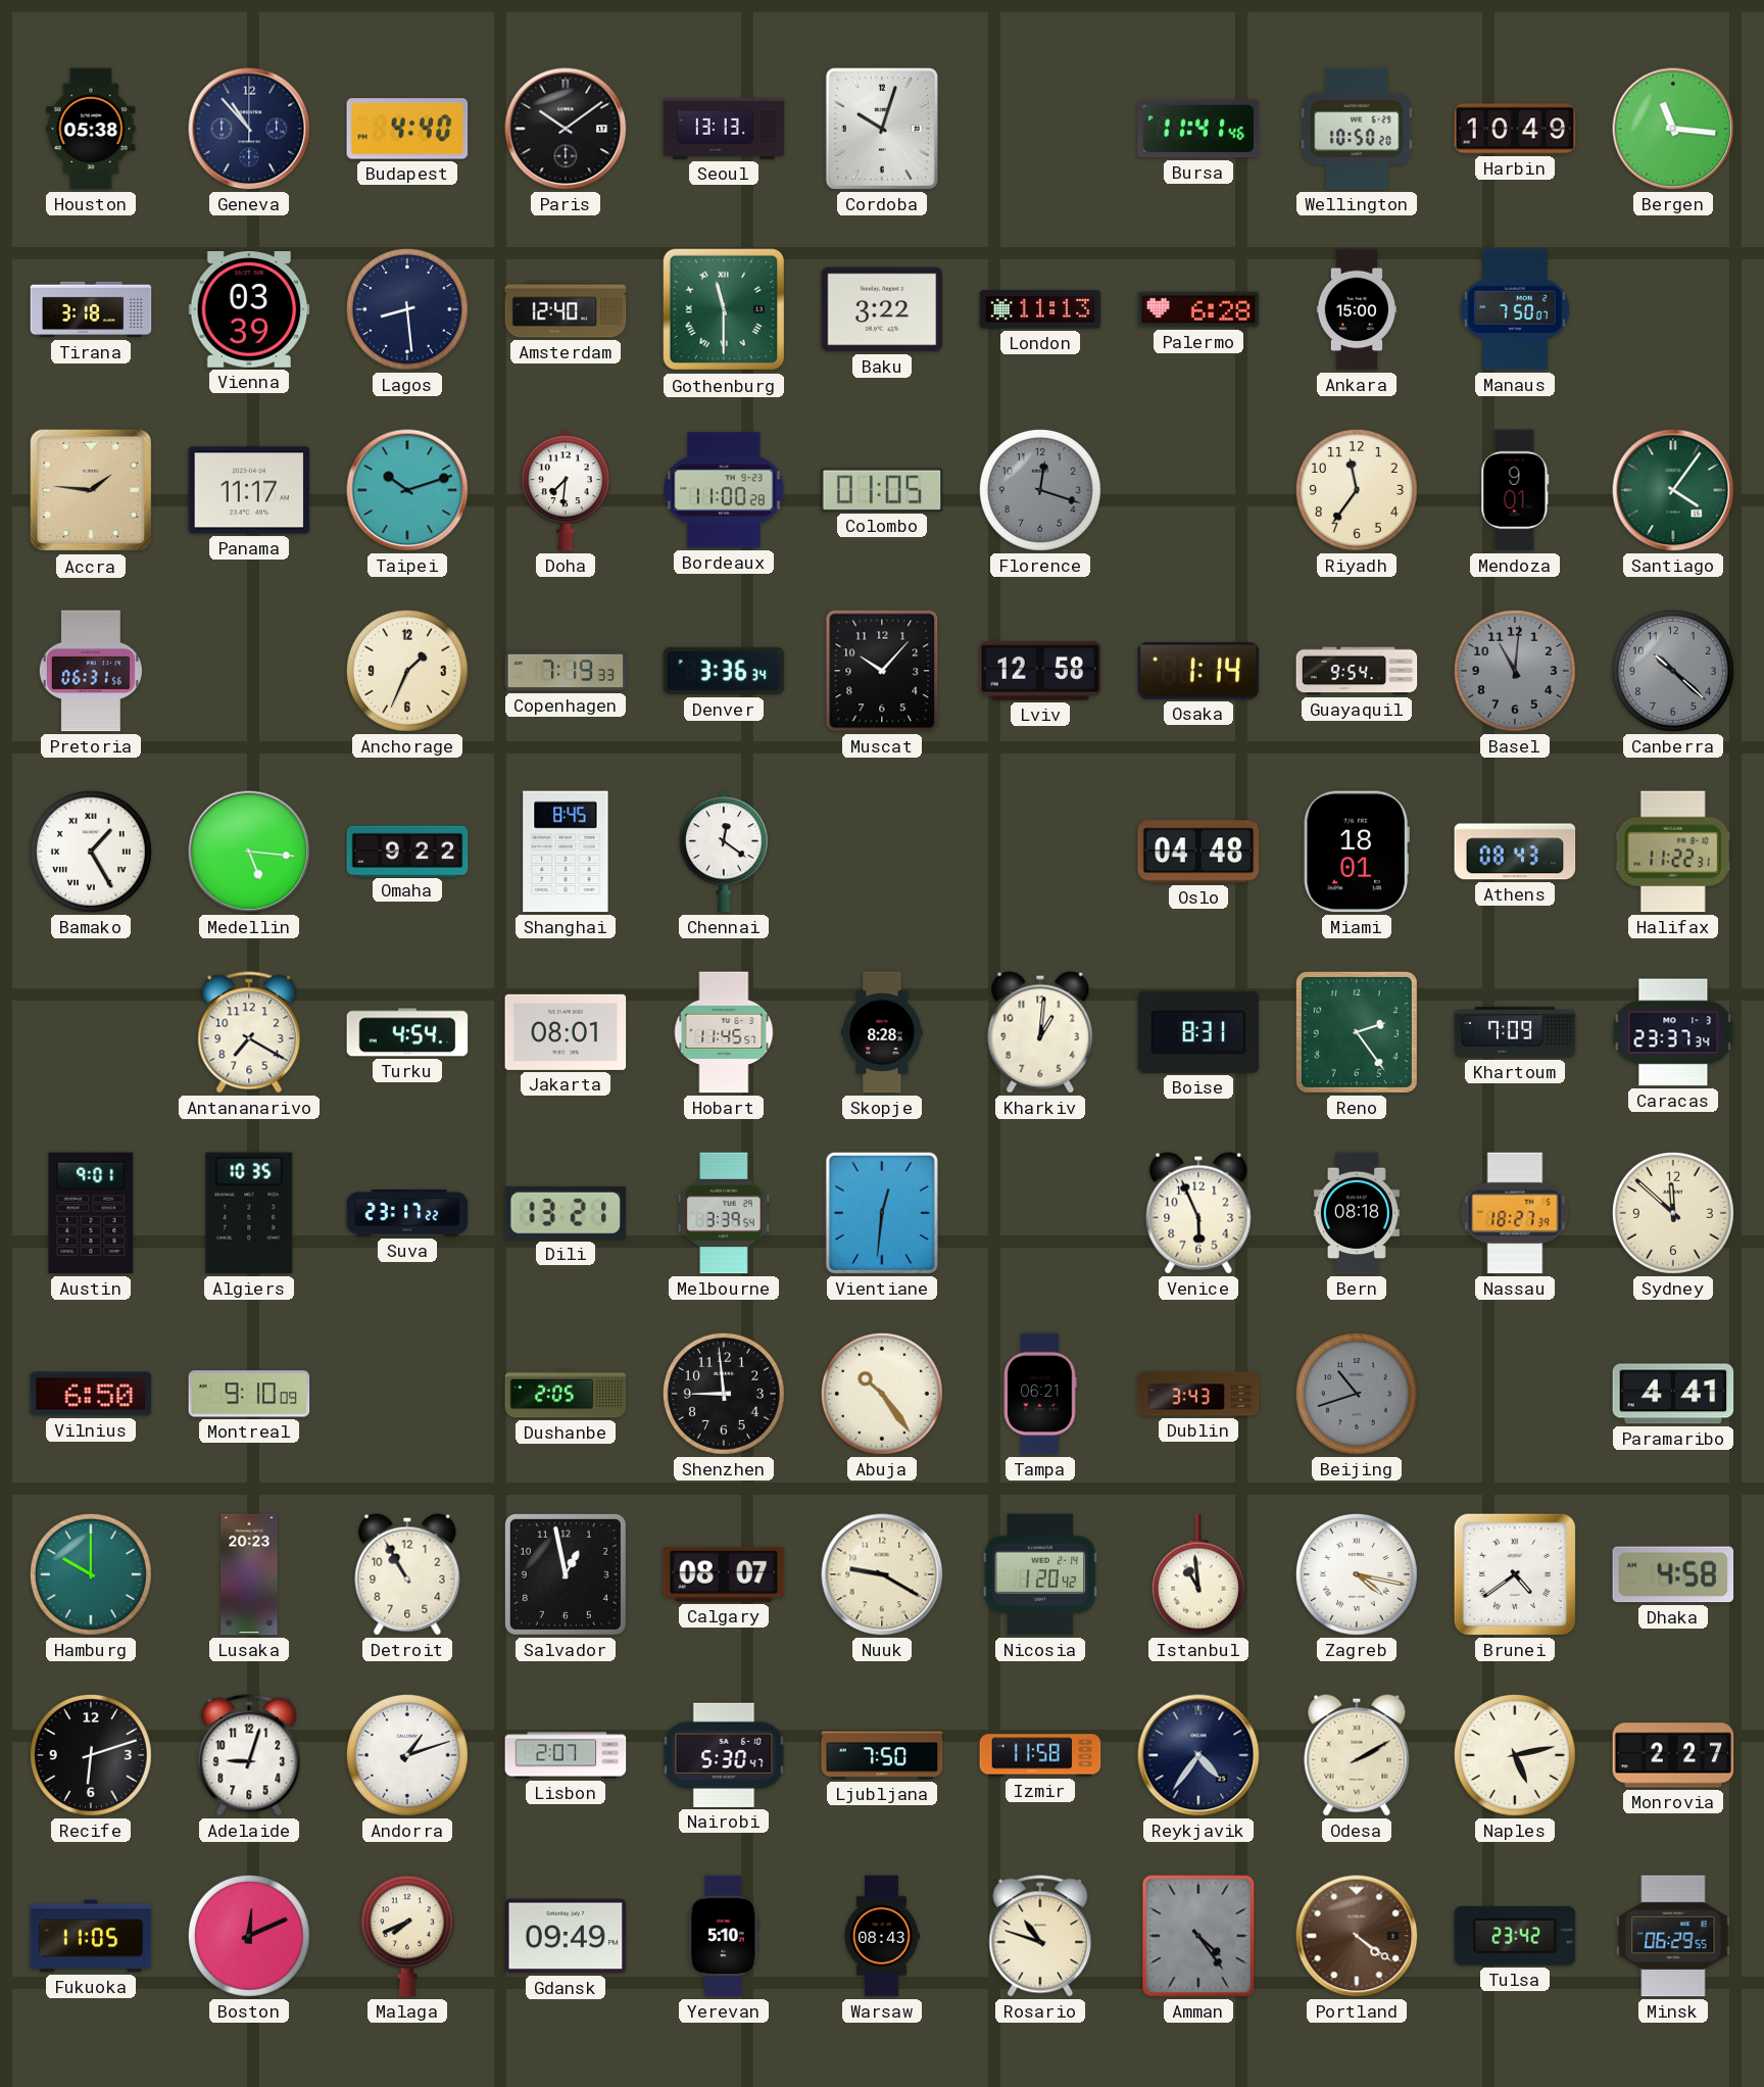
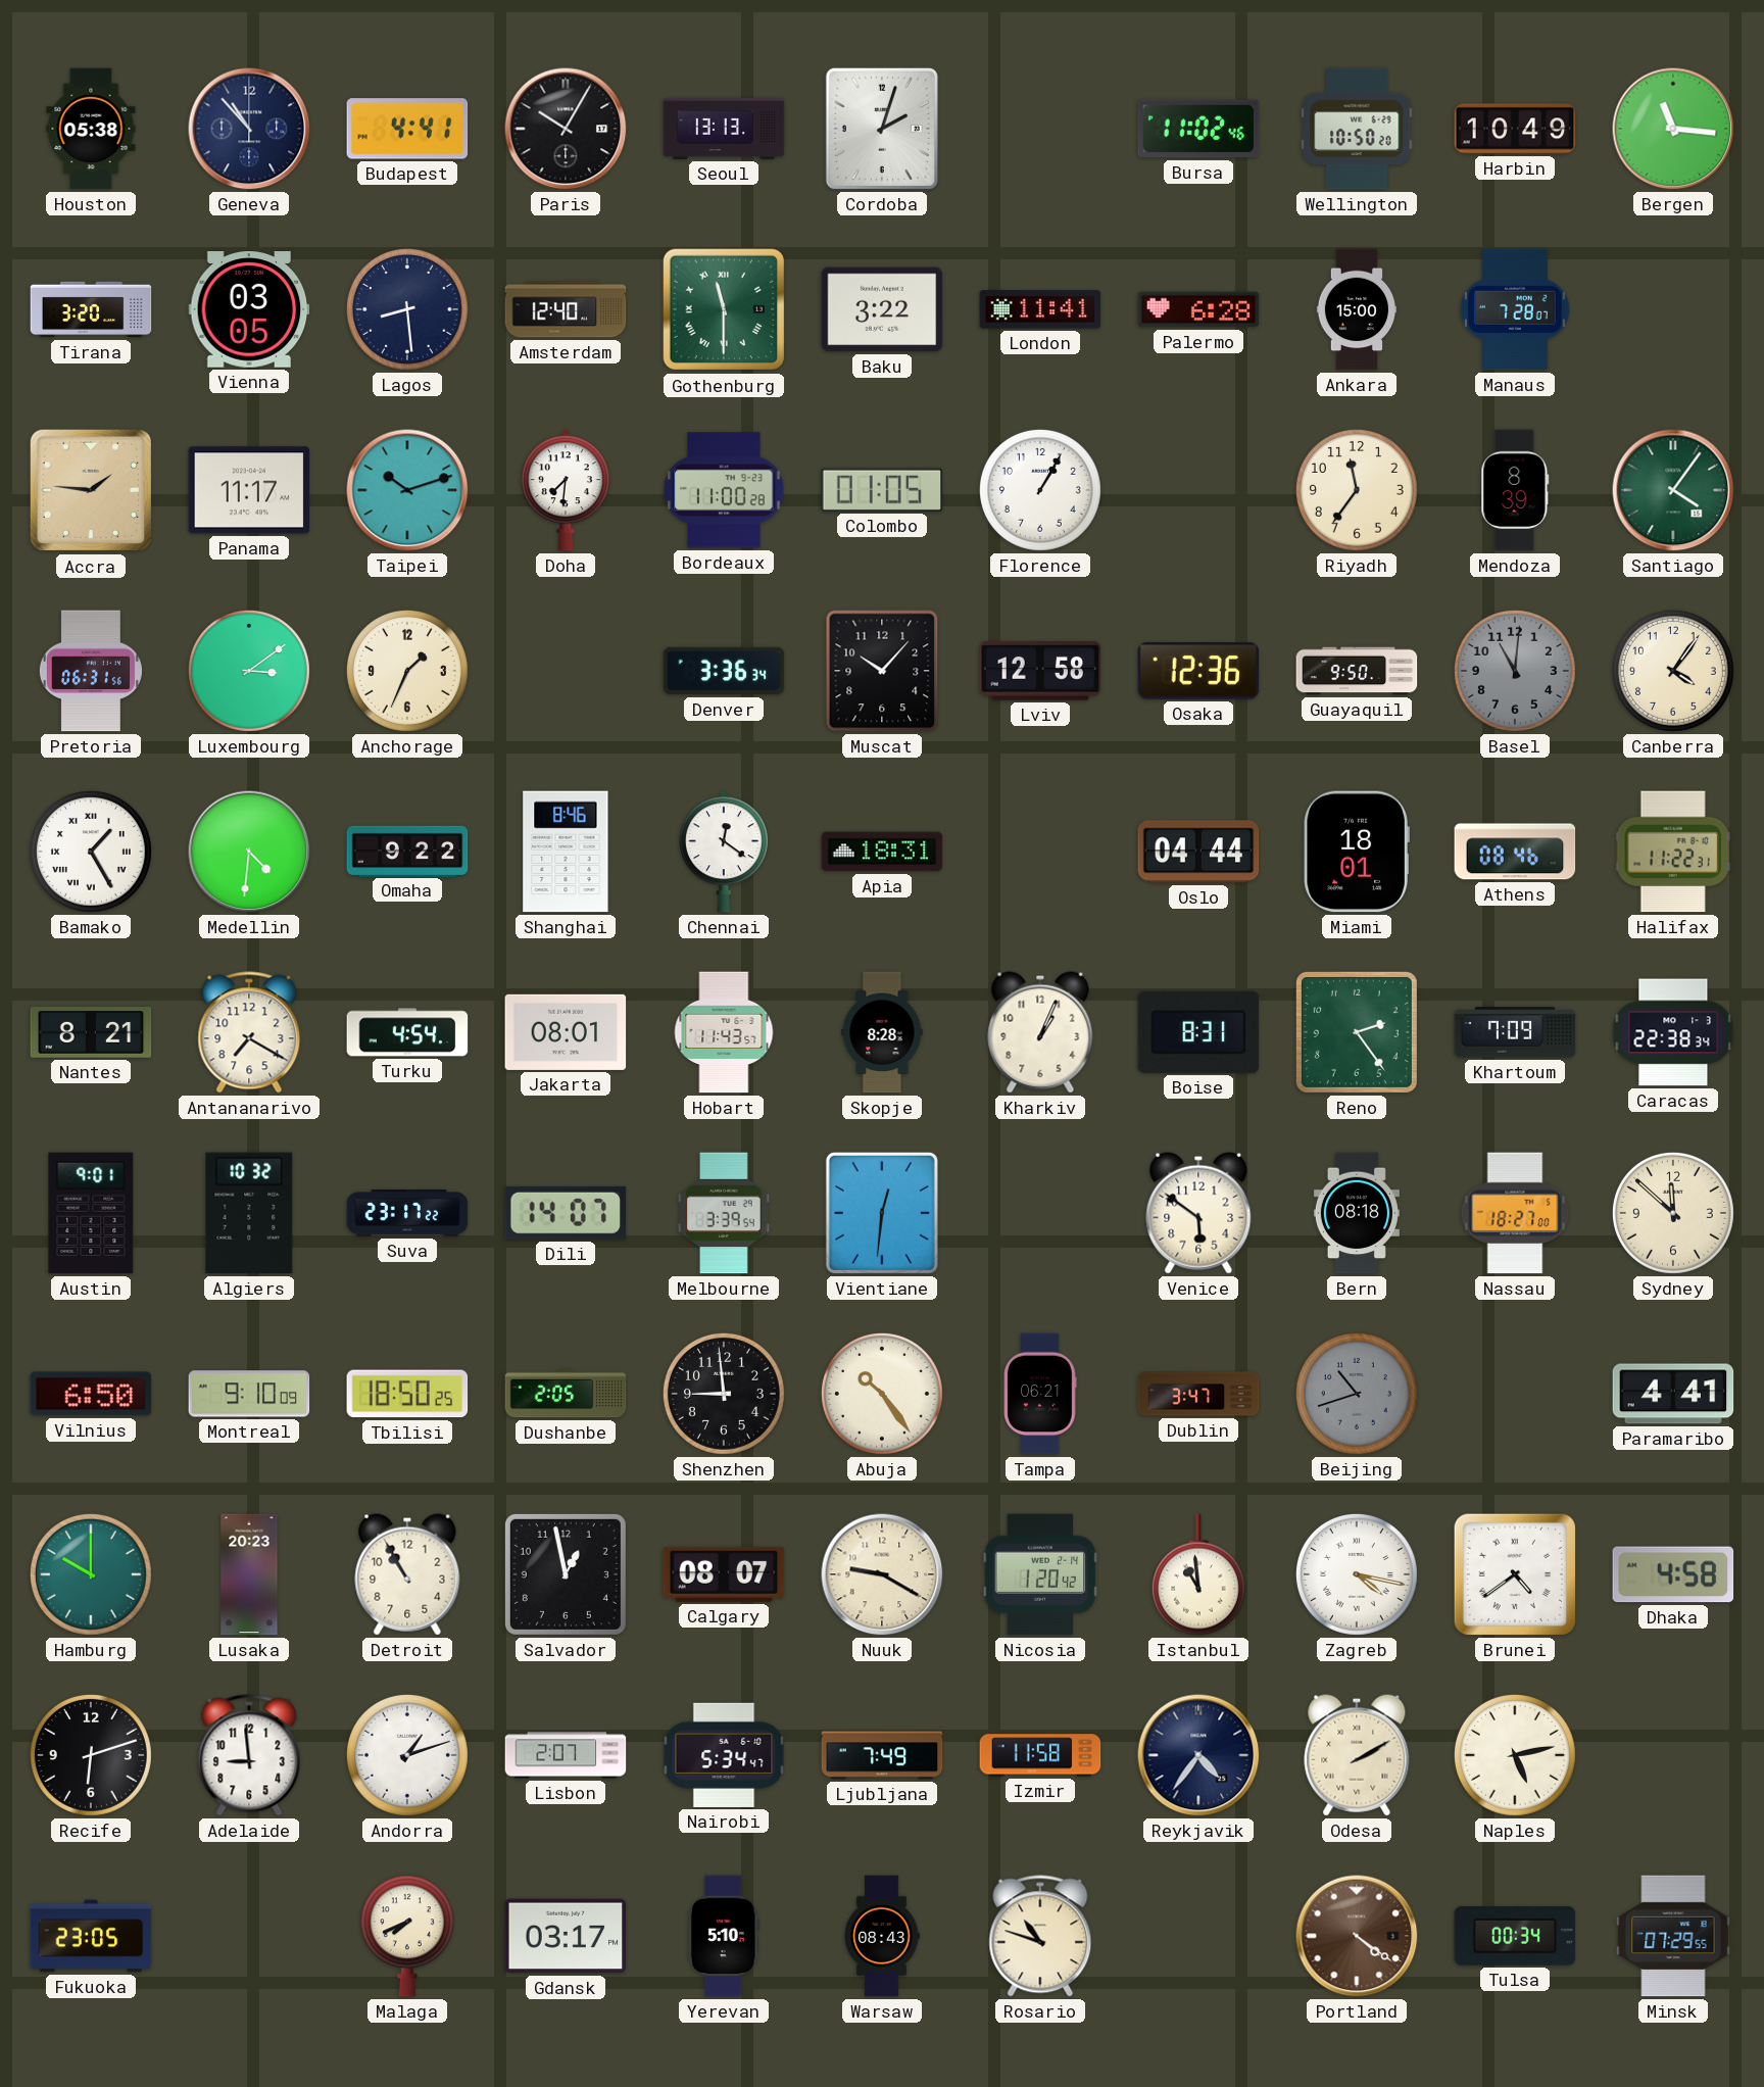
Budapest: 4:40 -> 4:41 (407, 129)
Paris: 10:09 -> 10:05 (566, 129)
Cordoba: 10:03 -> 2:03 (882, 129)
Bursa: 11:41 -> 11:02 (1198, 129)
Tirana: 3:18 -> 3:20 (91, 309)
Vienna: 03:39 -> 03:05 (249, 310)
London: 11:13 -> 11:41 (1040, 309)
Manaus: 7:50 -> 7:28 (1516, 309)
Florence: 12:18 -> 1:05 (1040, 490)
Florence dial: grey -> white (1040, 490)
Mendoza: 9:01 -> 8:39 (1515, 490)
Luxembourg: none -> 3:09 (249, 671)
Copenhagen: 7:19 -> none (566, 671)
Osaka: 1:14 -> 12:36 (1198, 672)
Guayaquil: 9:54 -> 9:50 (1357, 671)
Canberra: 10:22 -> 4:06 (1673, 671)
Canberra dial: grey -> cream (1673, 671)
Medellin: 5:16 -> 4:31 (249, 852)
Shanghai: 8:45 -> 8:46 (566, 852)
Apia: none -> 18:31 (882, 852)
Oslo: 04:48 -> 04:44 (1198, 852)
Athens: 08:43 -> 08:46 (1515, 852)
Nantes: none -> 8:21 (91, 1033)
Hobart: 11:45 -> 11:43 (724, 1032)
Kharkiv: 1:01 -> 1:04 (1040, 1032)
Caracas: 23:37 -> 22:38 (1673, 1032)
Algiers: 10:35 -> 10:32 (249, 1213)
Dili: 13:21 -> 14:07 (566, 1213)
Venice: 5:56 -> 5:51 (1198, 1213)
Nassau: 18:27:39 -> 18:27:00 (1515, 1213)
Tbilisi: none -> 18:50 (407, 1394)
Dublin: 3:43 -> 3:47 (1198, 1394)
Adelaide: 9:03 -> 8:59 (249, 1755)
Nairobi: 5:30 -> 5:34 (724, 1755)
Ljubljana: 7:50 -> 7:49 (882, 1755)
Monrovia: 2:27 -> none (1673, 1755)
Fukuoka: 11:05 -> 23:05 (91, 1936)
Boston: 12:11 -> none (249, 1936)
Gdansk: 09:49 -> 03:17 (566, 1936)
Amman: 4:24 -> none (1198, 1936)
Tulsa: 23:42 -> 00:34 (1515, 1936)
Minsk: 06:29 -> 07:29 (1673, 1936)
